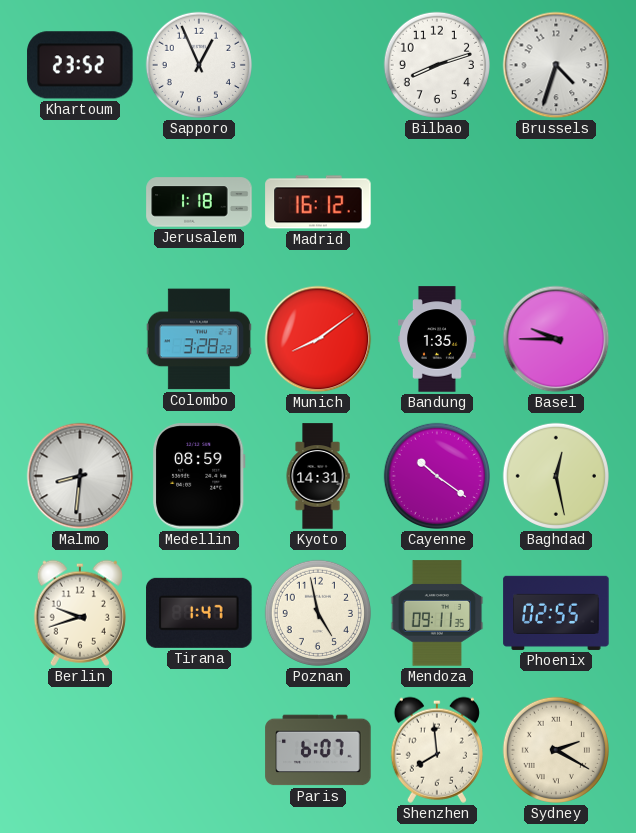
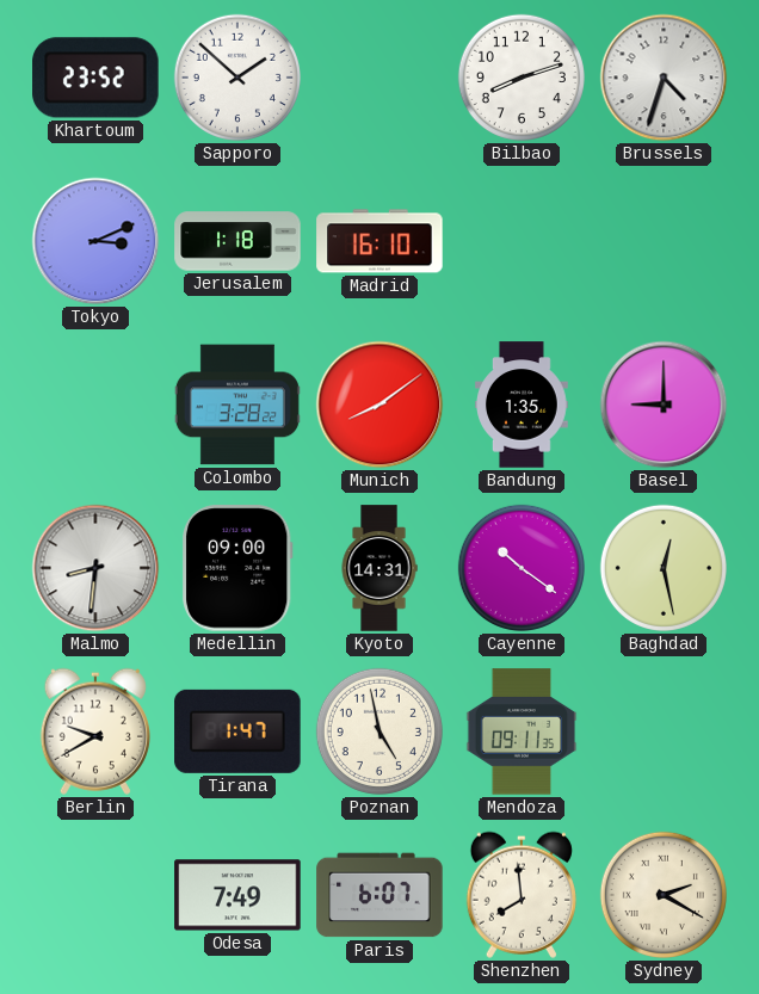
Sapporo: 12:56 -> 1:52 (237, 78)
Tokyo: none -> 3:11 (95, 241)
Madrid: 16:12 -> 16:10 (379, 241)
Basel: 9:45 -> 9:00 (664, 405)
Medellin: 08:59 -> 09:00 (237, 568)
Berlin: 9:42 -> 9:40 (95, 731)
Phoenix: 02:55 -> none (556, 613)
Odesa: none -> 7:49 (237, 895)
